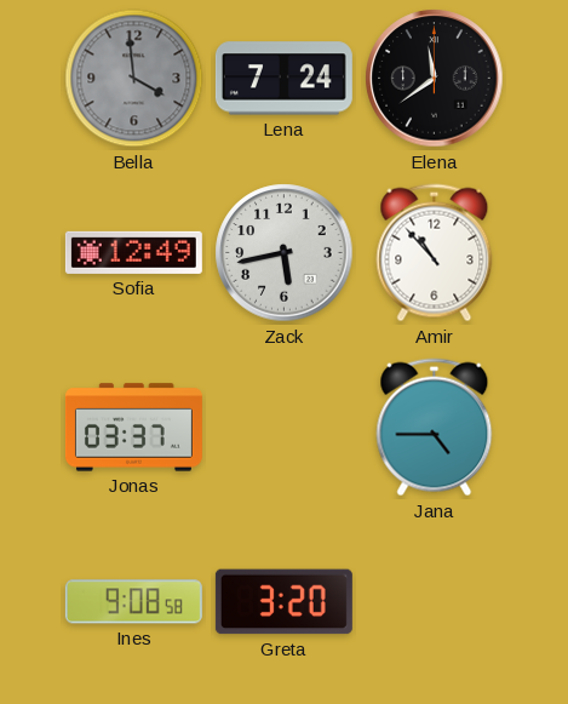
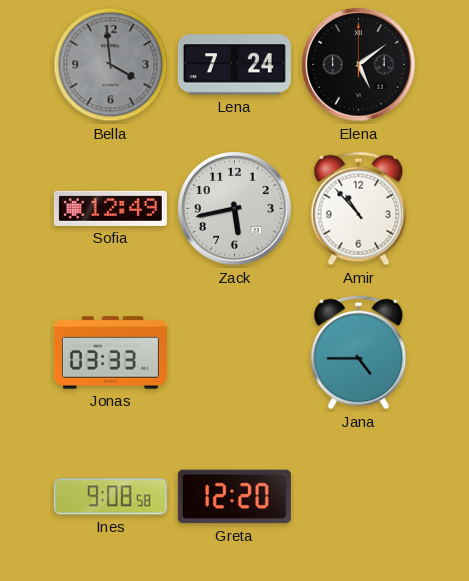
Elena: 11:39 -> 5:09 (359, 65)
Jonas: 03:37 -> 03:33 (110, 353)
Greta: 3:20 -> 12:20 (234, 497)
